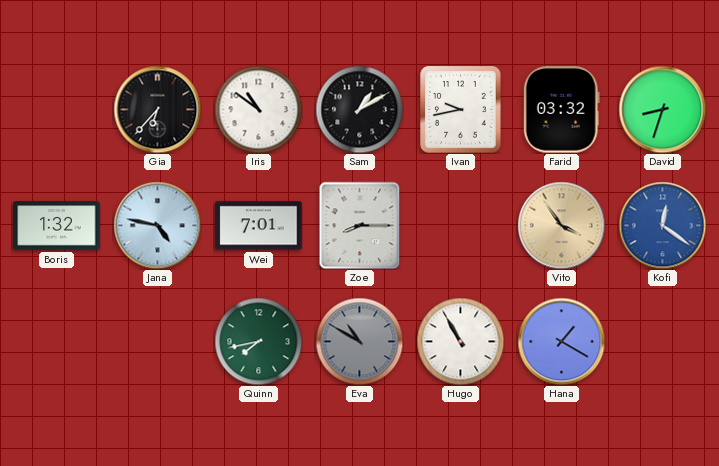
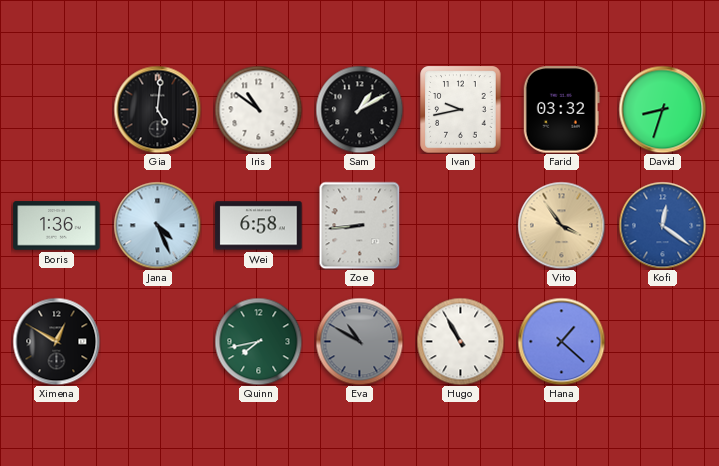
Gia: 6:37 -> 5:01 (157, 109)
Boris: 1:32 -> 1:36 (57, 226)
Jana: 4:47 -> 4:26 (157, 225)
Wei: 7:01 -> 6:58 (259, 226)
Zoe: 8:15 -> 8:44 (360, 225)
Ximena: none -> 12:50 (56, 341)
Hana: 1:20 -> 1:22 (561, 341)
